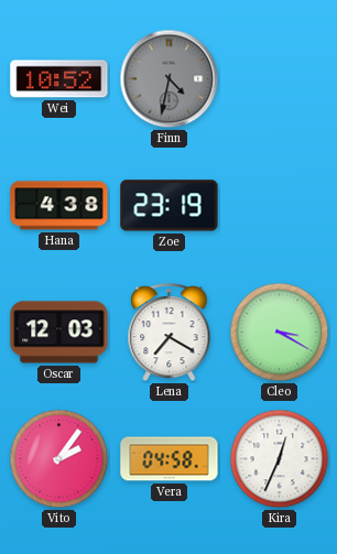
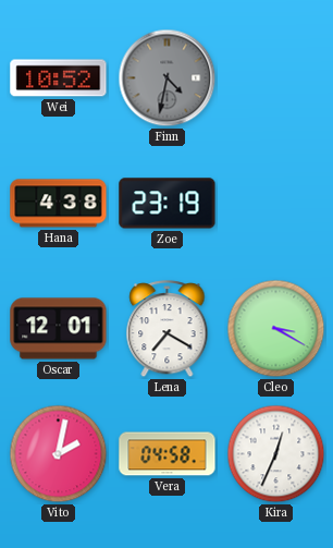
Oscar: 12:03 -> 12:01 (59, 329)
Vito: 2:06 -> 2:02 (59, 454)
